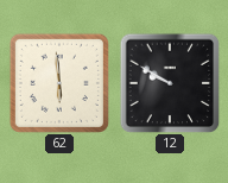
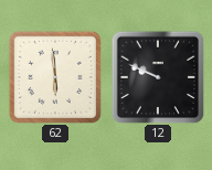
12: 9:50 -> 9:49 (158, 77)
